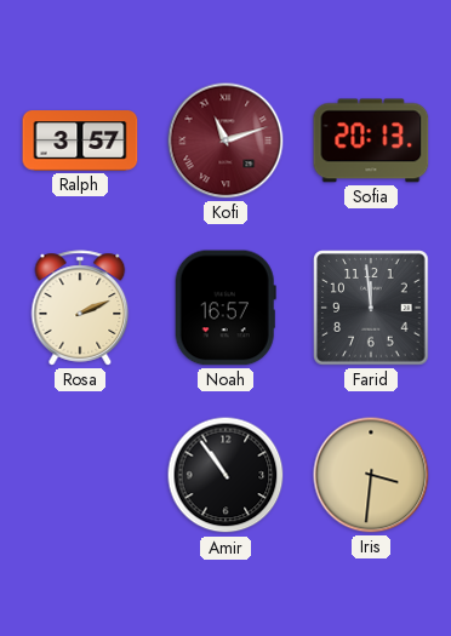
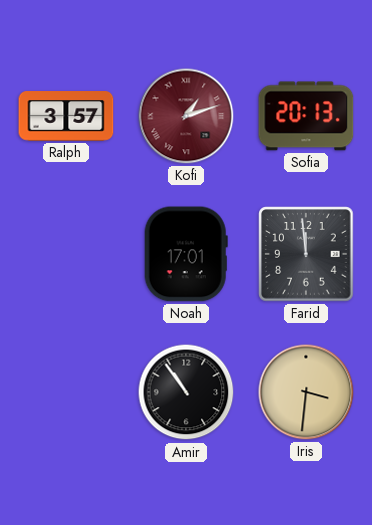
Kofi: 11:12 -> 1:12 (186, 116)
Rosa: 2:11 -> none (80, 308)
Noah: 16:57 -> 17:01 (186, 254)
